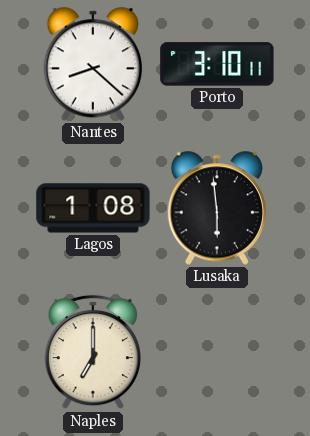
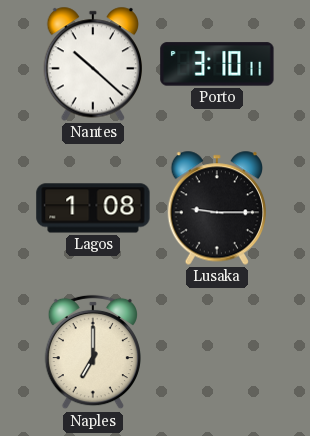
Nantes: 8:22 -> 10:22 (92, 64)
Lusaka: 5:59 -> 9:15 (216, 208)
